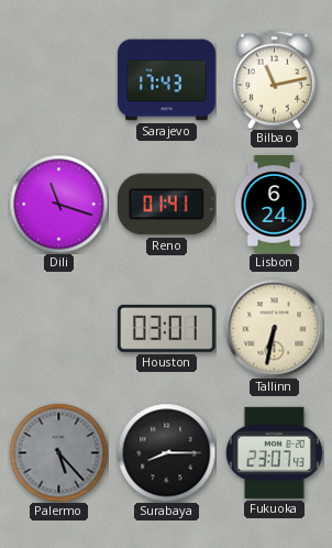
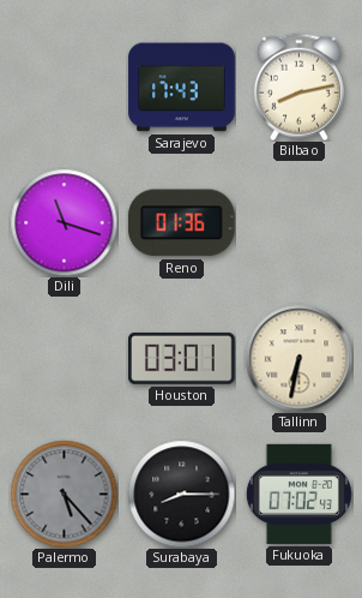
Bilbao: 11:13 -> 8:13 (298, 86)
Reno: 01:41 -> 01:36 (181, 223)
Lisbon: 6:24 -> none (274, 205)
Fukuoka: 23:07 -> 07:02 (298, 494)
